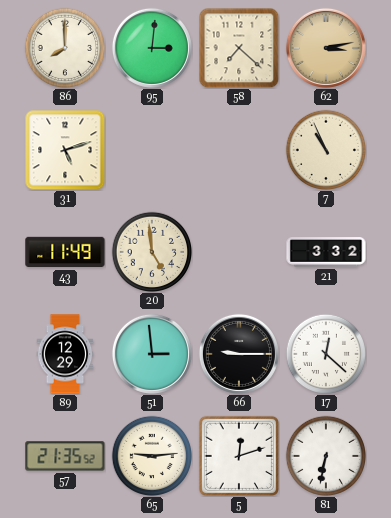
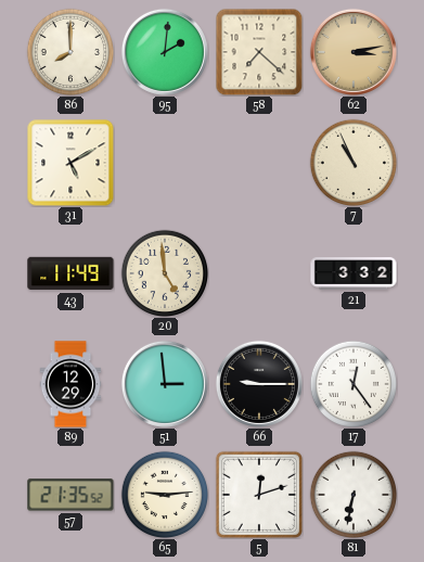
95: 3:01 -> 2:01 (165, 52)
31: 5:12 -> 5:10 (70, 163)
17: 12:22 -> 12:24 (354, 384)
